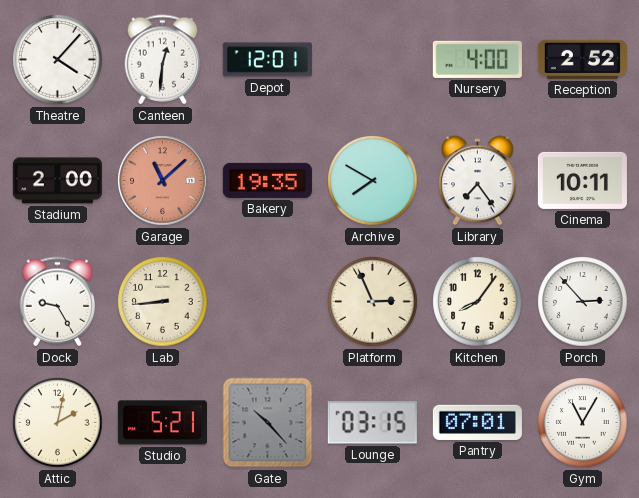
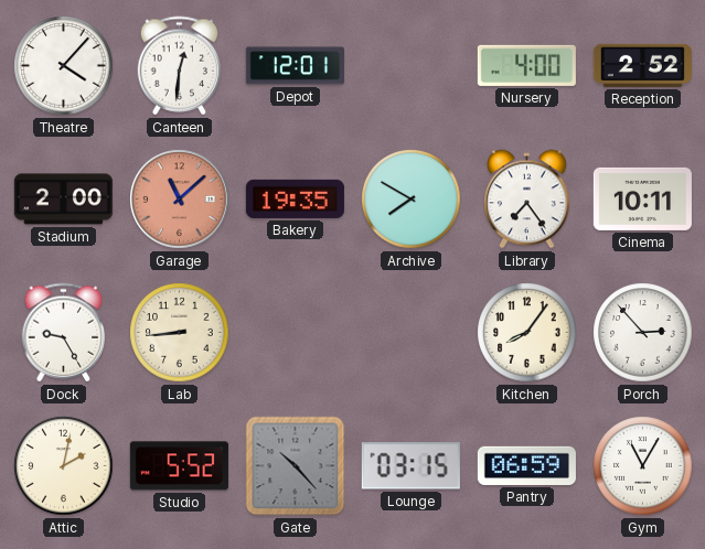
Platform: 2:56 -> none (373, 302)
Studio: 5:21 -> 5:52 (179, 466)
Pantry: 07:01 -> 06:59 (526, 465)
